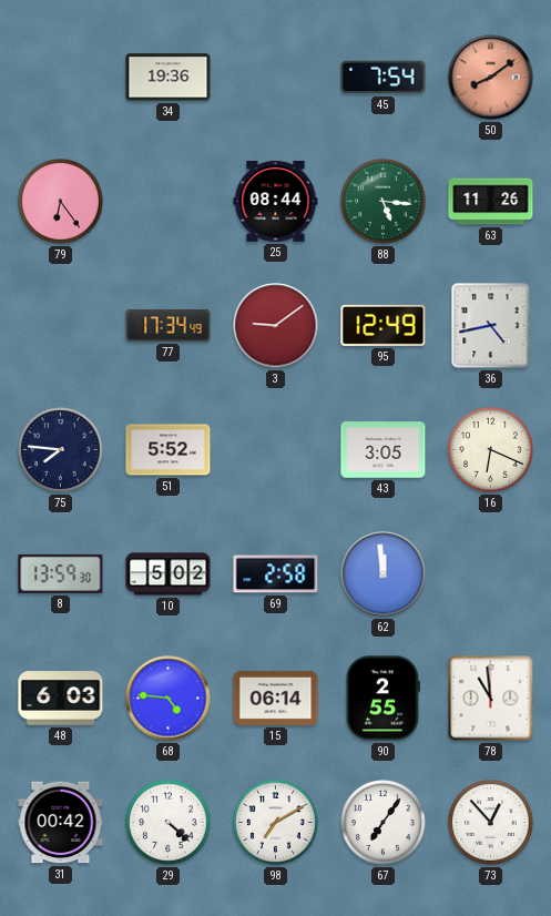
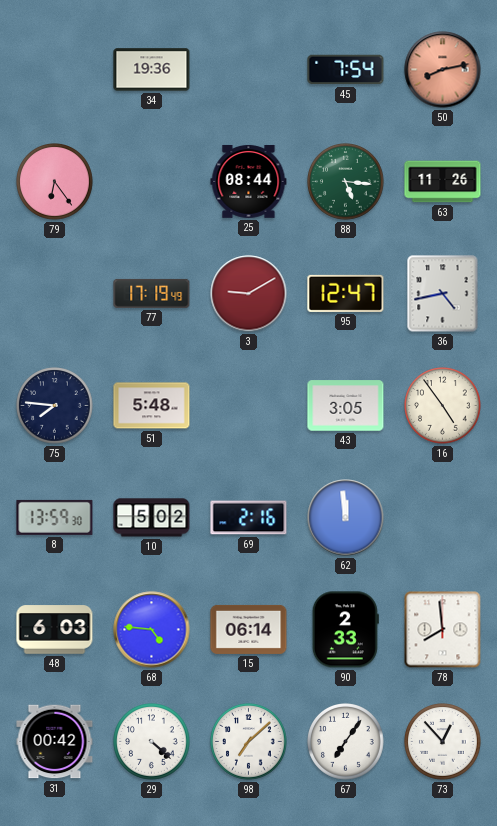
50: 8:09 -> 8:13 (443, 70)
77: 17:34 -> 17:19 (152, 293)
3: 9:09 -> 9:10 (249, 294)
95: 12:49 -> 12:47 (346, 293)
51: 5:52 -> 5:48 (152, 406)
16: 6:19 -> 4:54 (443, 406)
69: 2:58 -> 2:16 (249, 518)
90: 2:55 -> 2:33 (345, 630)
78: 10:59 -> 7:59 (443, 630)
98: 7:10 -> 7:08 (249, 742)
